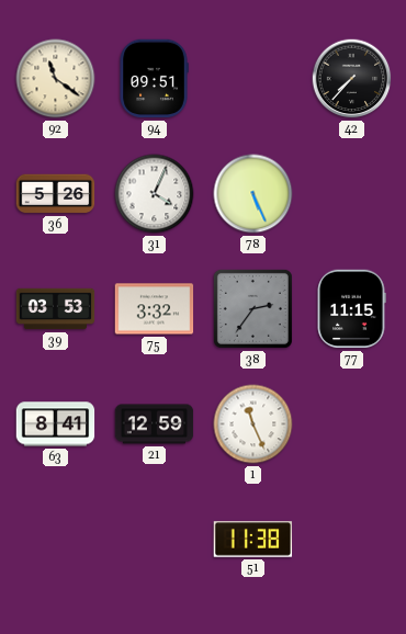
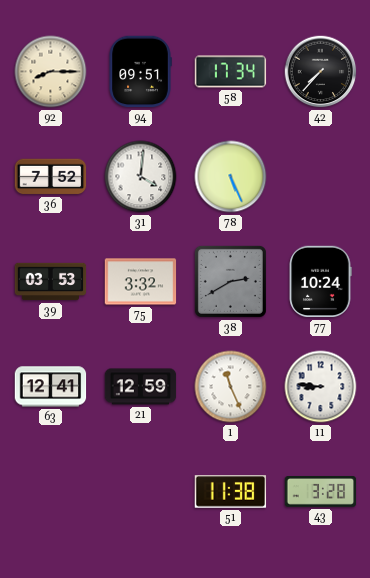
92: 11:21 -> 8:15 (51, 72)
58: none -> 17:34 (231, 72)
36: 5:26 -> 7:52 (51, 177)
31: 4:04 -> 4:01 (141, 177)
38: 2:36 -> 2:40 (230, 281)
77: 11:15 -> 10:24 (320, 282)
63: 8:41 -> 12:41 (51, 387)
11: none -> 8:46 (321, 387)
43: none -> 3:28 (321, 492)
